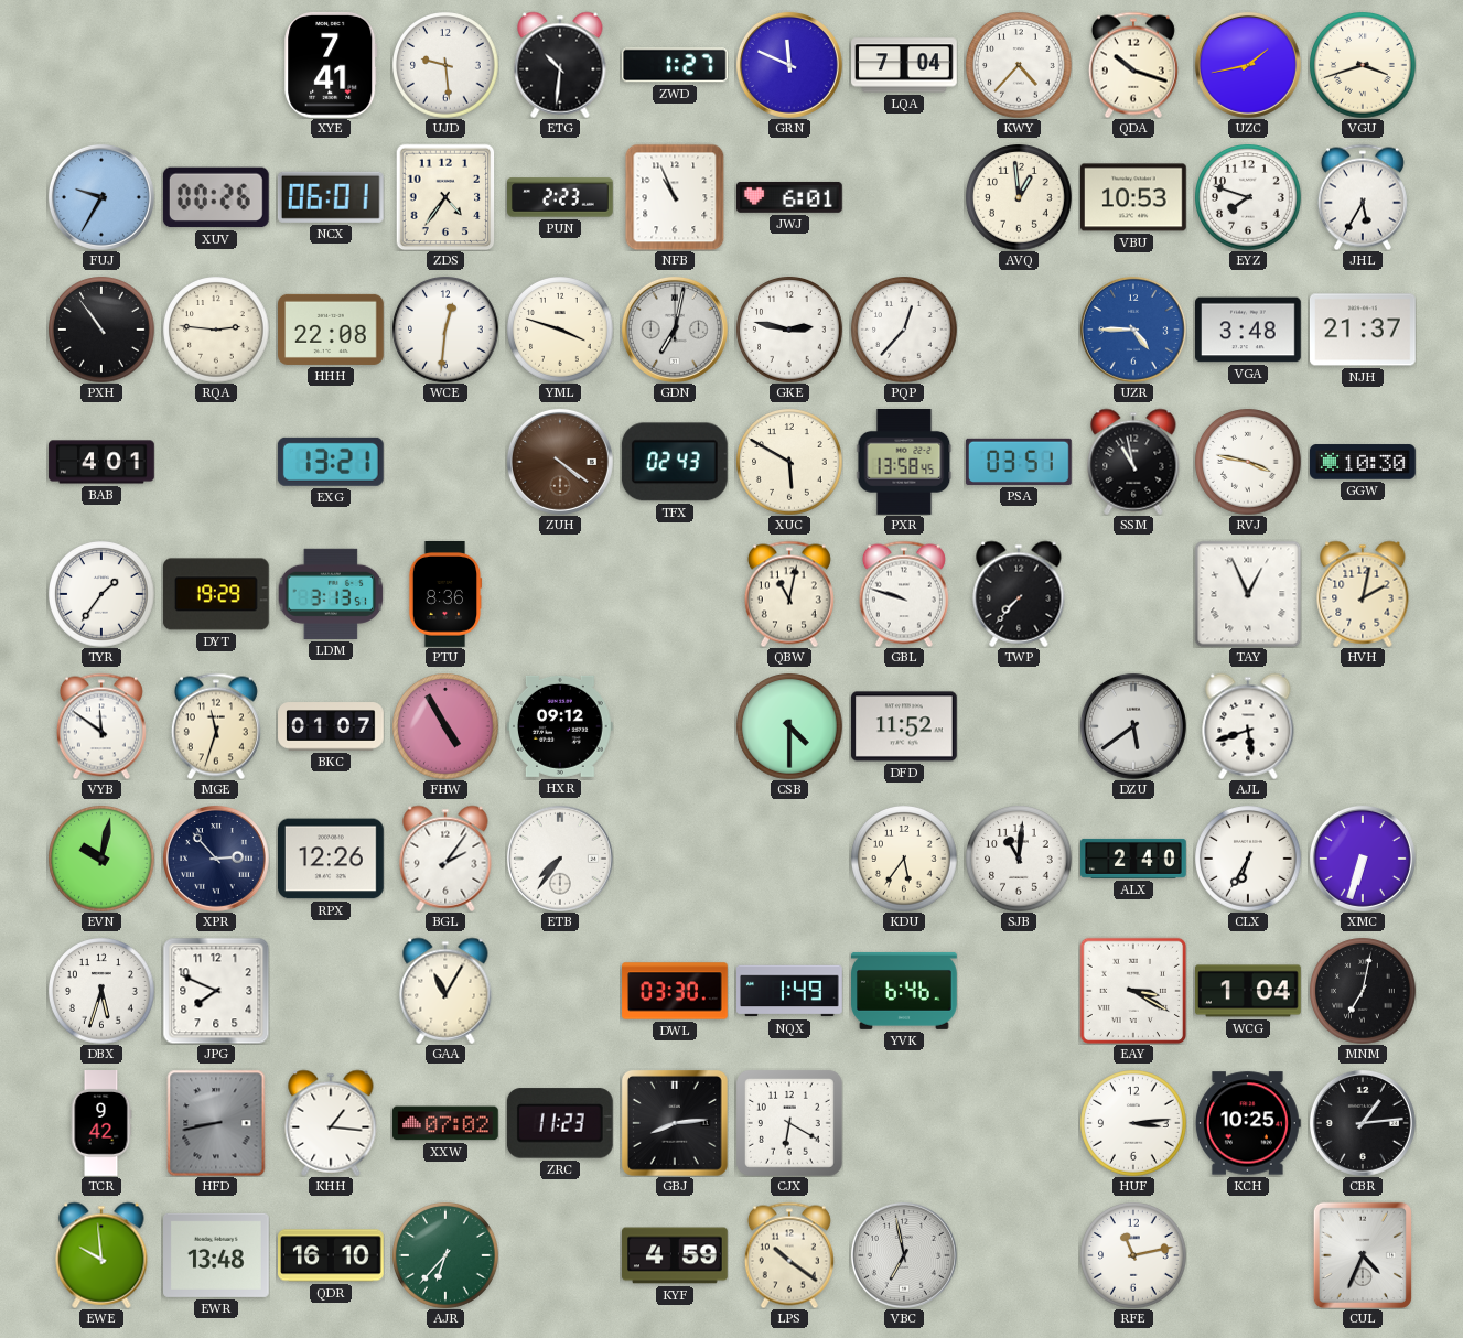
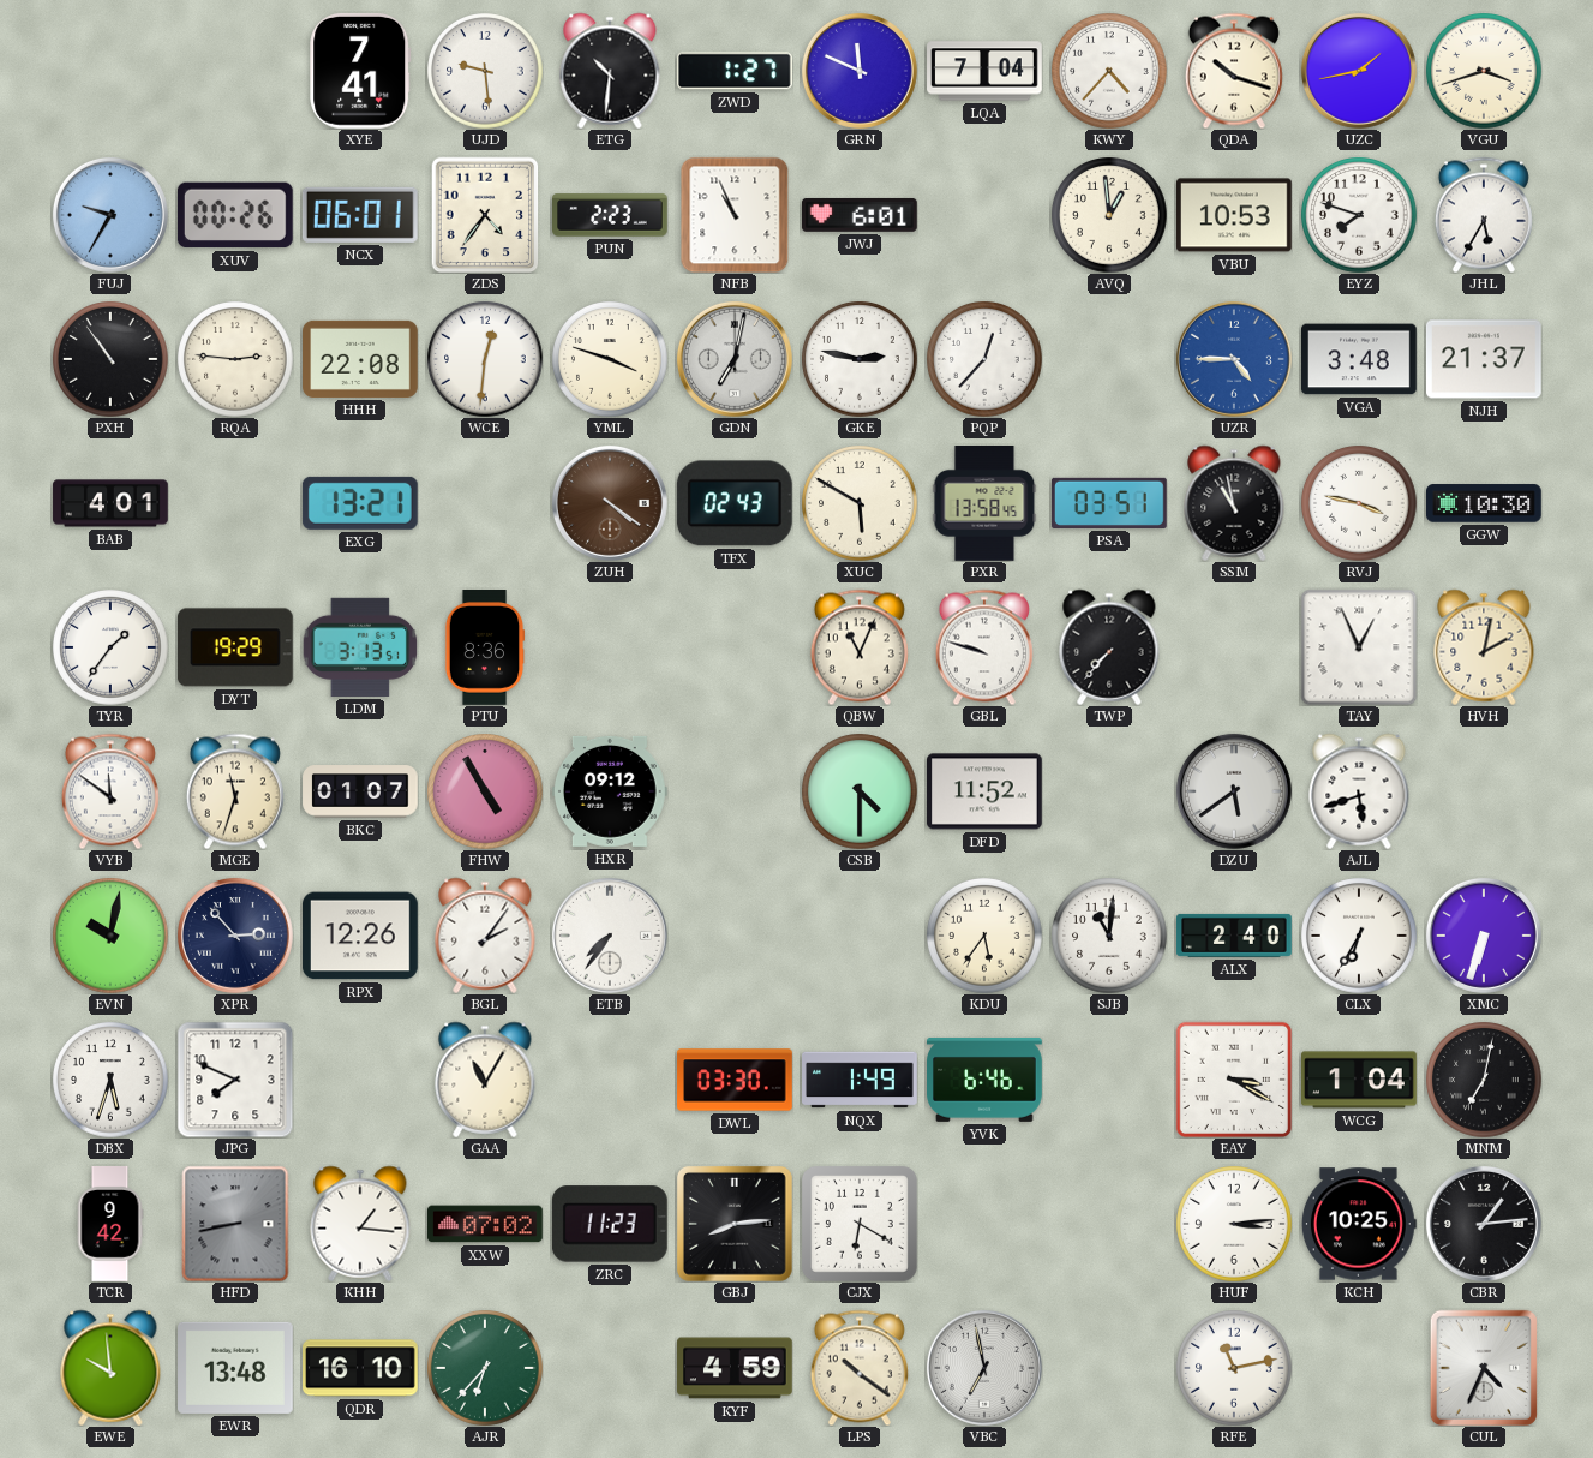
QBW: 11:02 -> 11:04 (860, 647)
